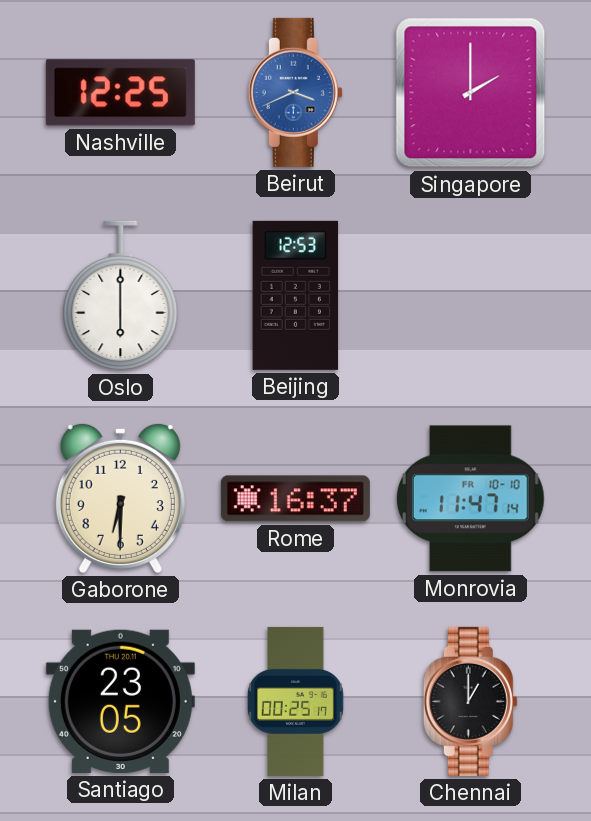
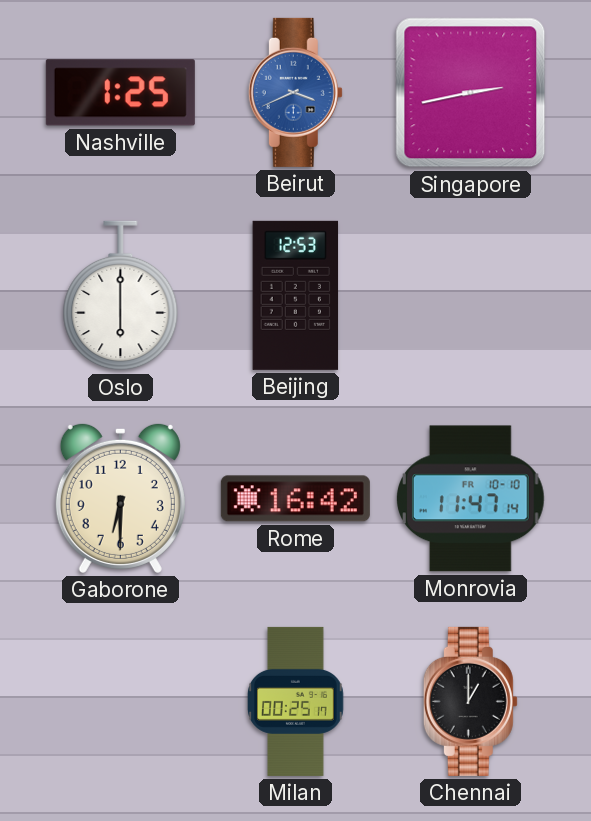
Nashville: 12:25 -> 1:25 (120, 93)
Singapore: 2:00 -> 2:43 (471, 93)
Rome: 16:37 -> 16:42 (295, 499)
Santiago: 23:05 -> none (120, 701)
